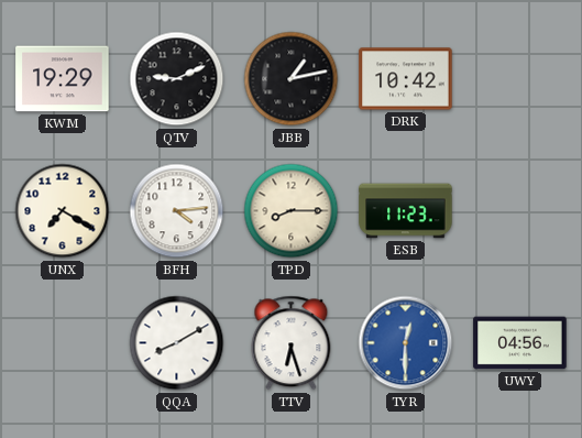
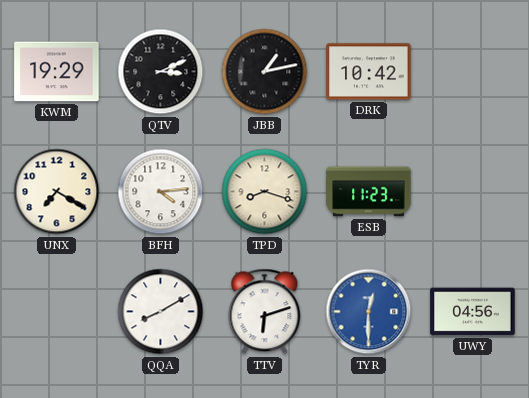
QTV: 9:11 -> 3:11 (161, 72)
TPD: 8:15 -> 8:18 (265, 192)
TTV: 6:27 -> 6:12 (265, 312)
